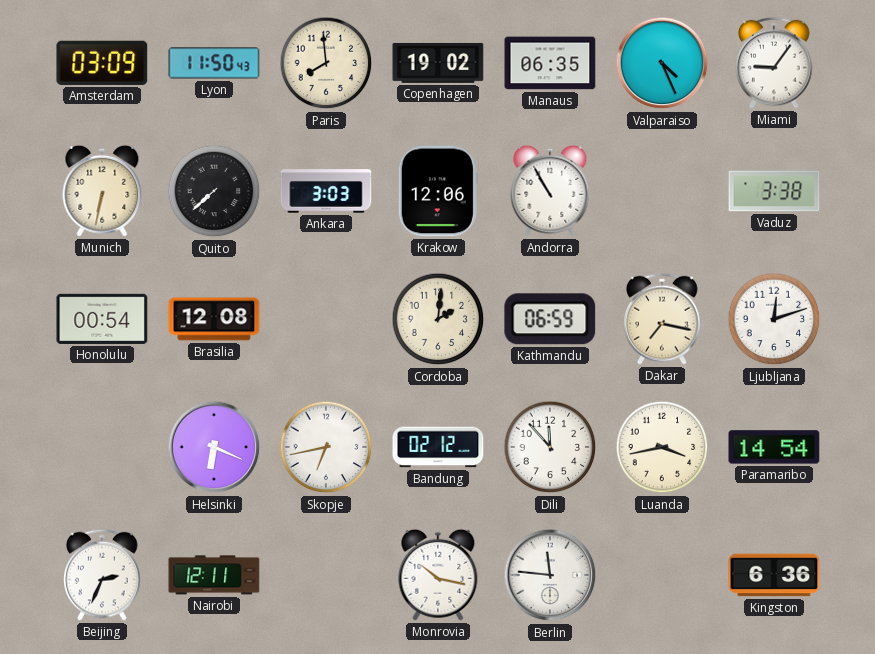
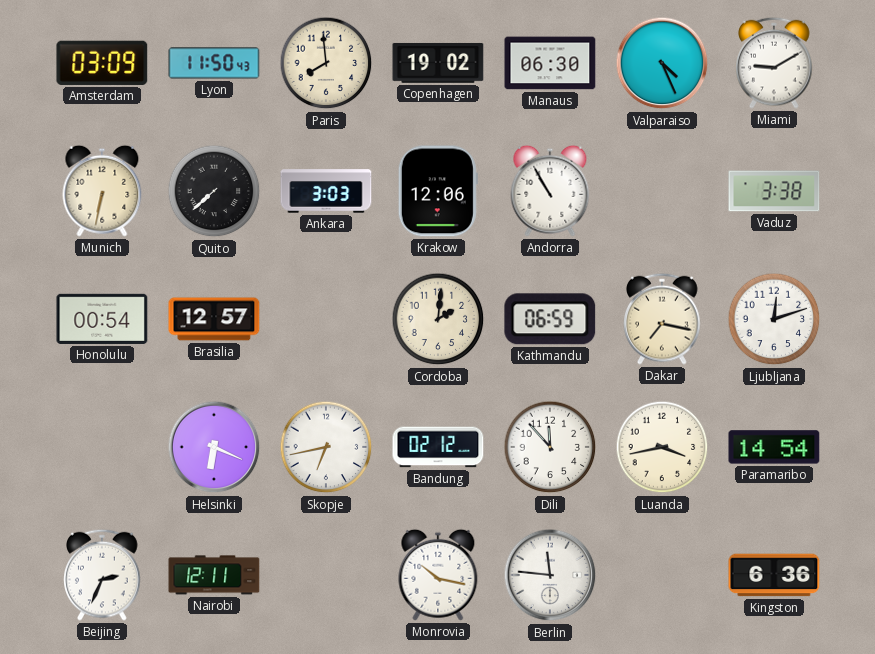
Manaus: 06:35 -> 06:30 (550, 63)
Miami: 9:06 -> 9:10 (774, 63)
Brasilia: 12:08 -> 12:57 (214, 319)
